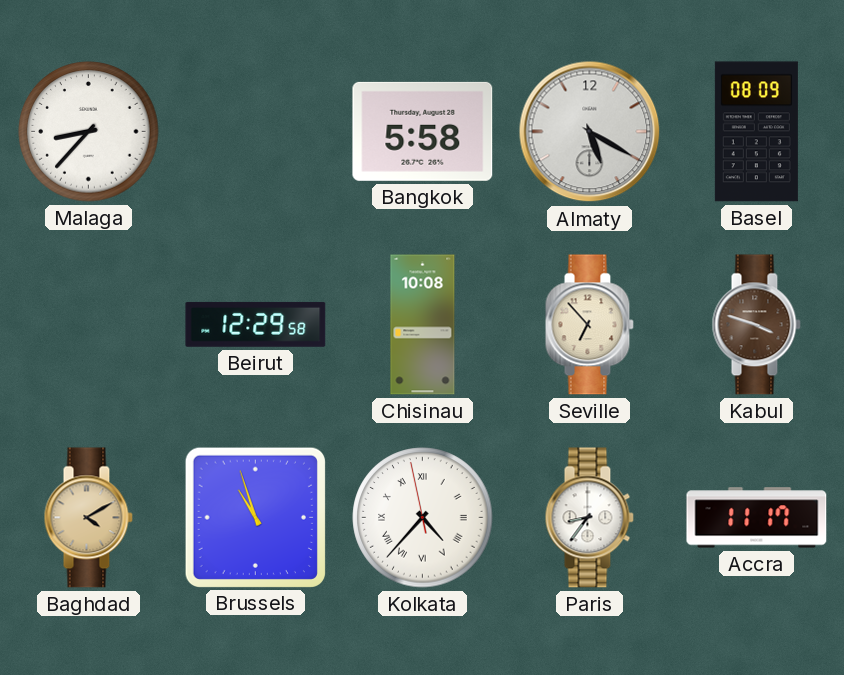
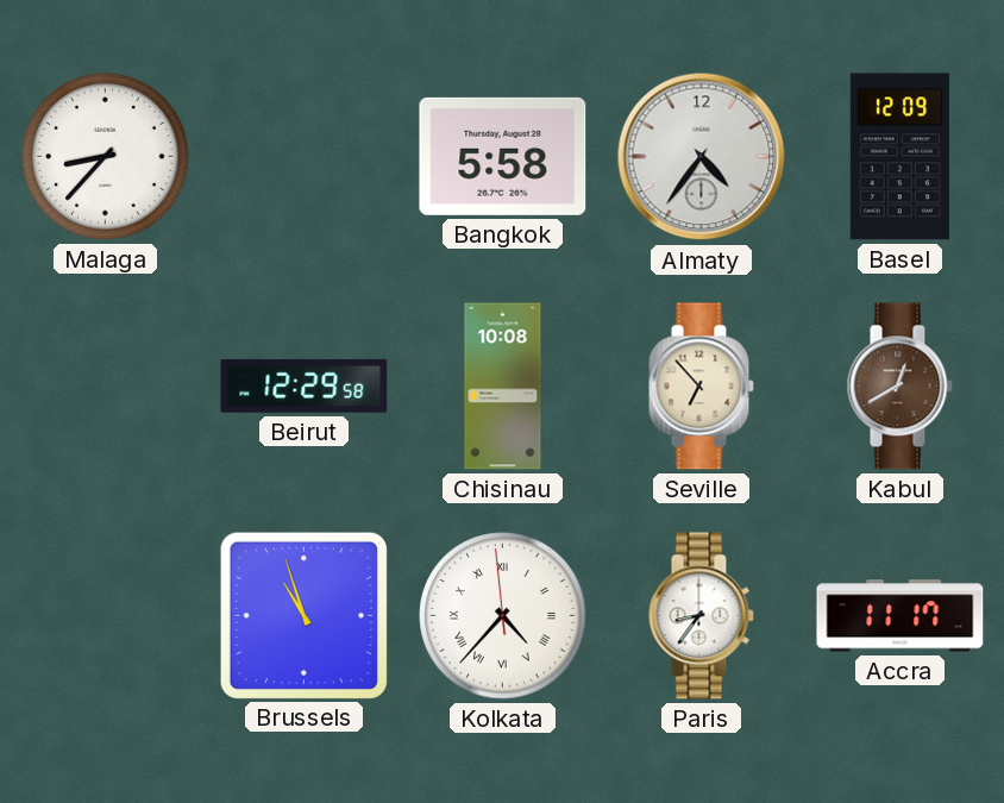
Almaty: 5:20 -> 4:36 (702, 157)
Basel: 08:09 -> 12:09 (899, 157)
Kabul: 3:48 -> 12:40 (899, 387)
Baghdad: 4:10 -> none (88, 518)
Kolkata: 4:36:58 -> 4:36:59 (503, 616)
